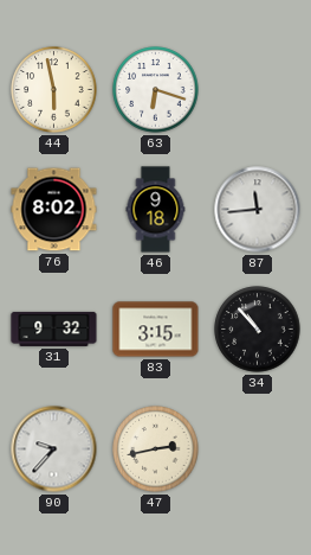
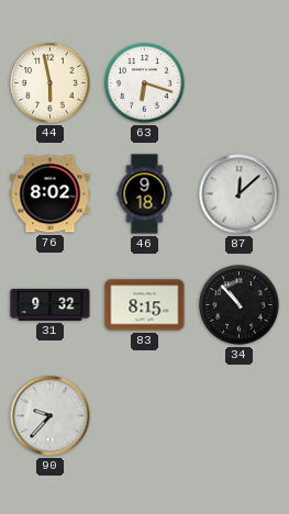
87: 11:44 -> 12:08 (240, 194)
83: 3:15 -> 8:15 (145, 305)
47: 2:43 -> none (156, 449)
